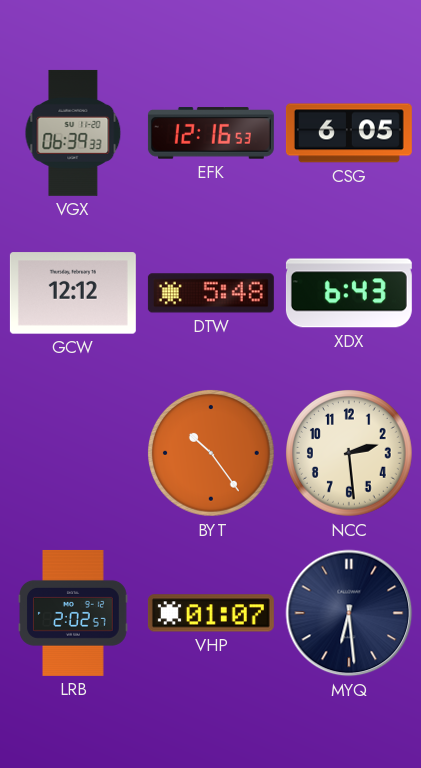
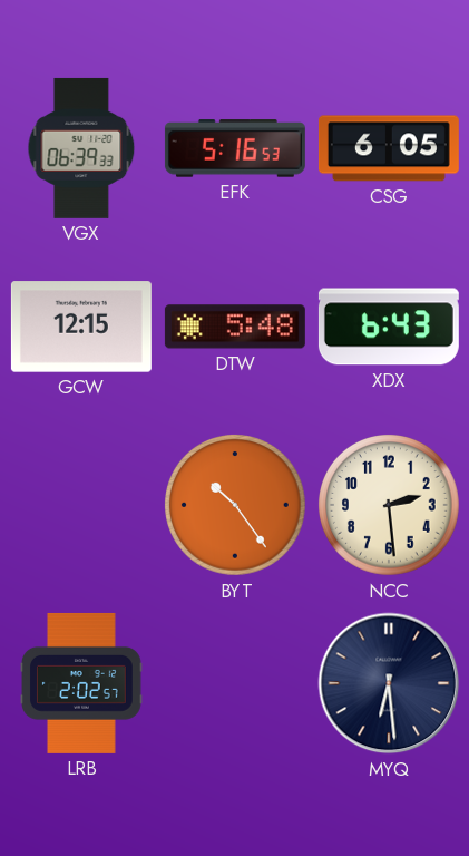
EFK: 12:16 -> 5:16 (235, 148)
GCW: 12:12 -> 12:15 (81, 327)
VHP: 01:07 -> none (211, 613)
